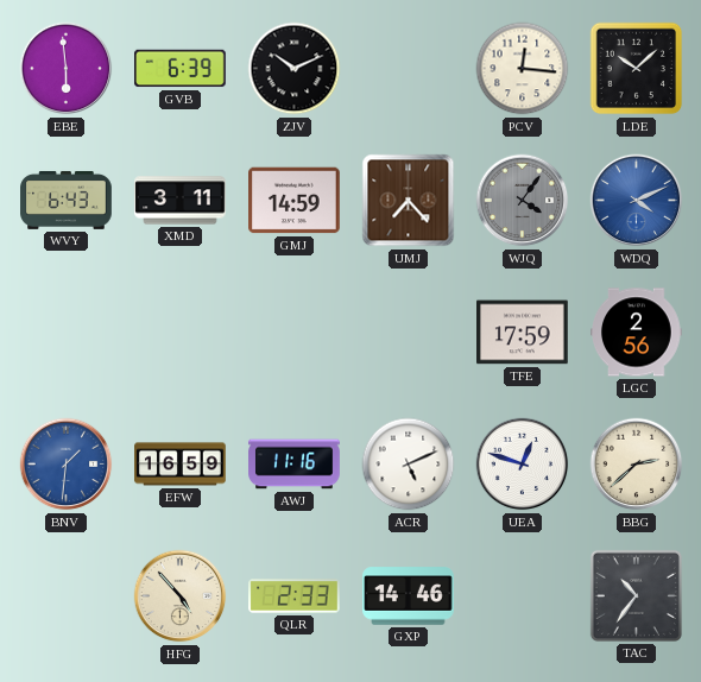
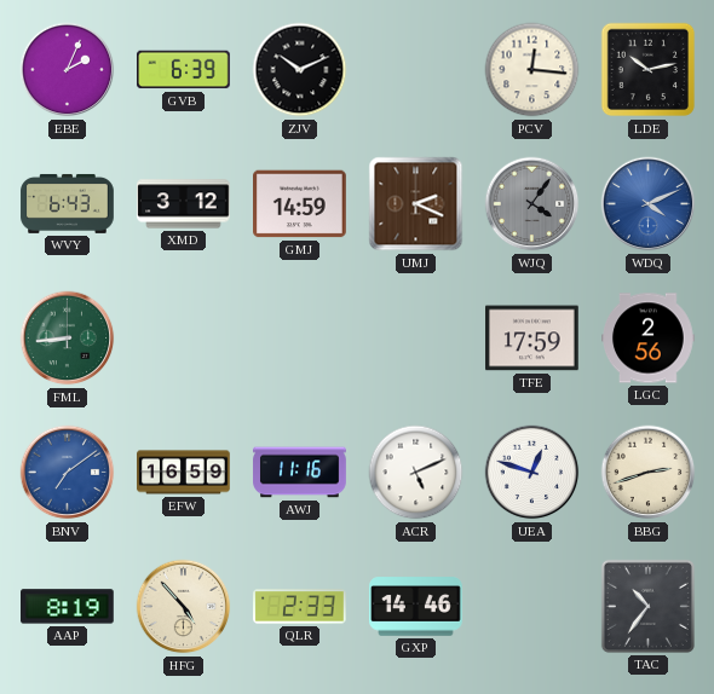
EBE: 5:59 -> 2:04 (68, 70)
LDE: 10:08 -> 10:13 (649, 70)
XMD: 3:11 -> 3:12 (184, 204)
UMJ: 7:23 -> 2:19 (416, 204)
FML: none -> 8:44 (68, 339)
BNV: 1:31 -> 7:09 (68, 473)
BBG: 2:38 -> 2:42 (649, 473)
AAP: none -> 8:19 (68, 607)
